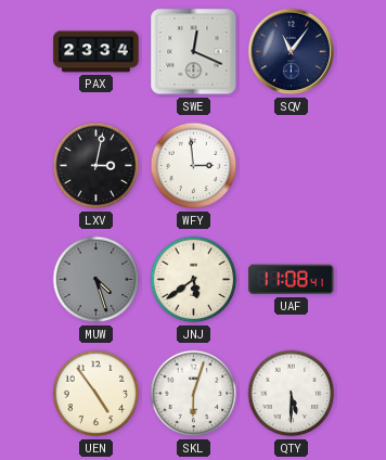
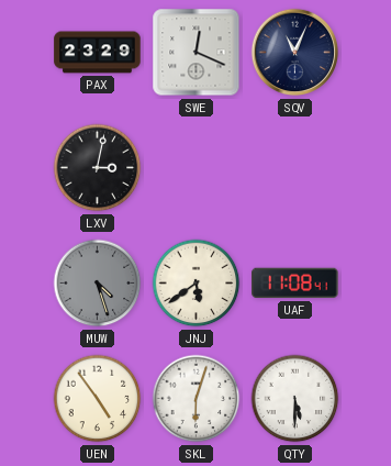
PAX: 23:34 -> 23:29 (98, 53)
SQV: 11:06 -> 11:04 (295, 53)
WFY: 2:59 -> none (194, 166)
